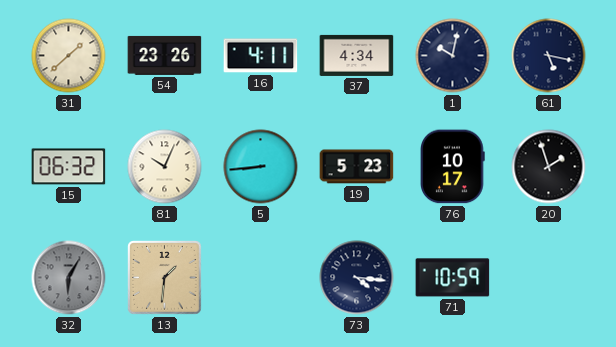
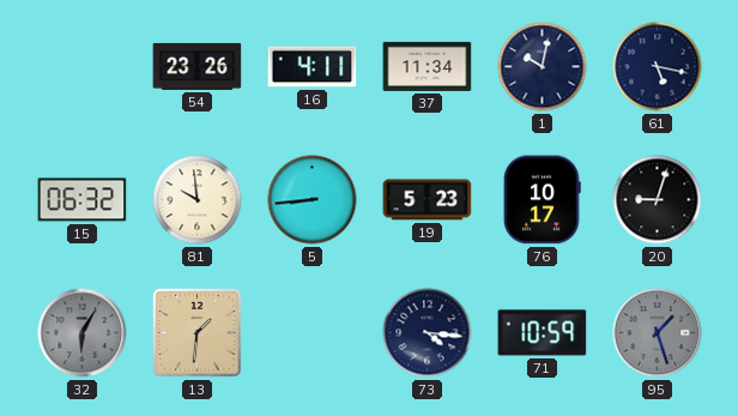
31: 1:38 -> none (69, 56)
37: 4:34 -> 11:34 (428, 66)
81: 10:04 -> 9:59 (198, 200)
20: 1:57 -> 9:03 (658, 200)
95: none -> 1:27 (658, 333)
